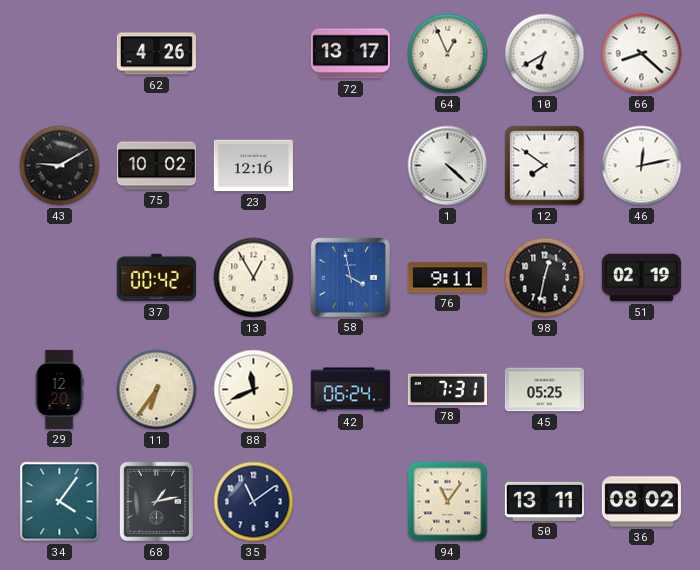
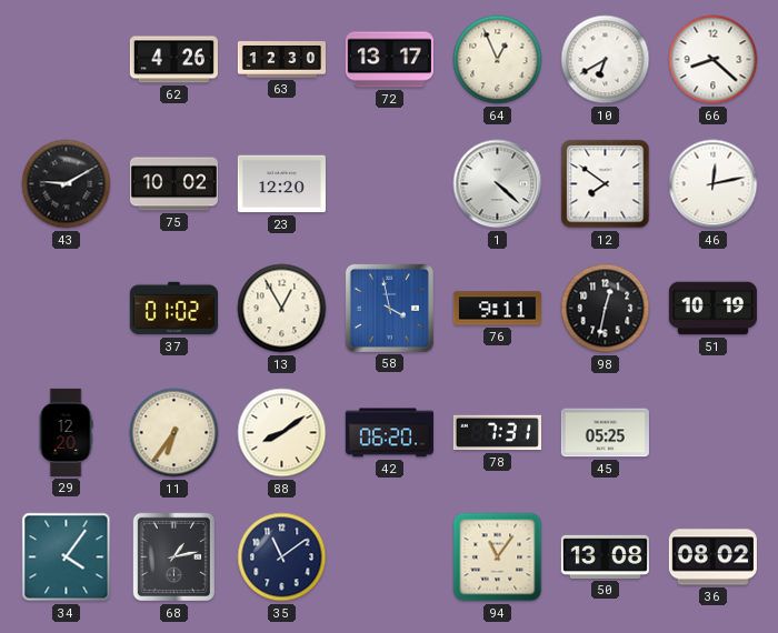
63: none -> 12:30 (281, 60)
23: 12:16 -> 12:20 (281, 184)
37: 00:42 -> 01:02 (173, 309)
51: 02:19 -> 10:19 (712, 309)
88: 11:41 -> 8:09 (282, 433)
42: 06:24 -> 06:20 (389, 433)
50: 13:11 -> 13:08 (605, 556)
